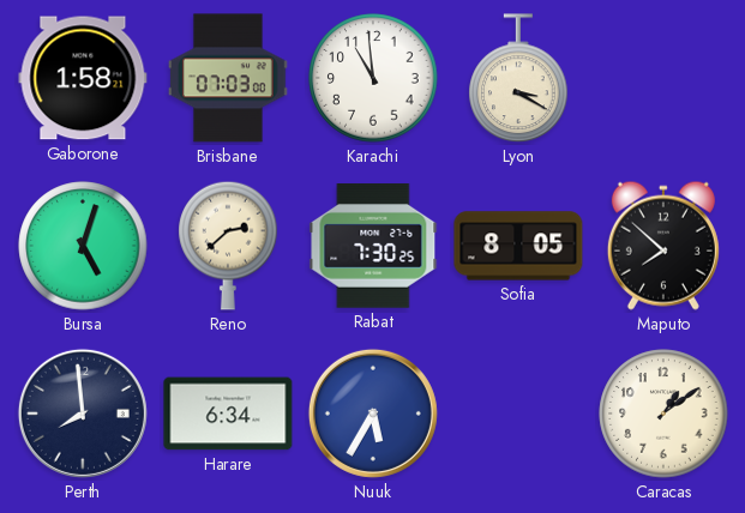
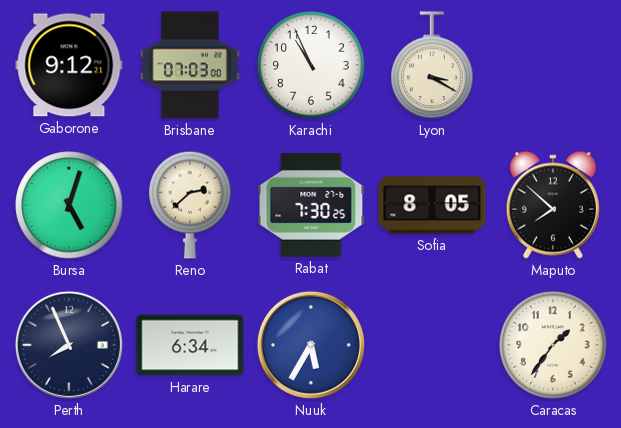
Gaborone: 1:58 -> 9:12 (69, 65)
Karachi: 10:59 -> 10:56 (311, 65)
Perth: 7:59 -> 7:56 (69, 345)
Caracas: 1:09 -> 1:36 (553, 345)
